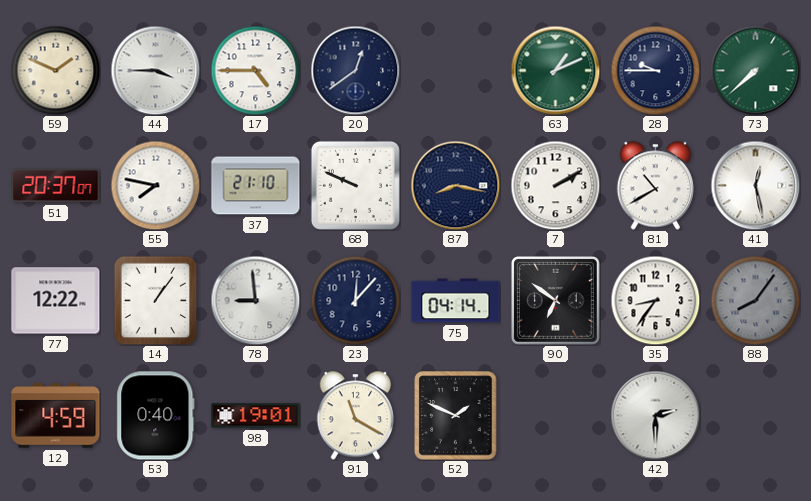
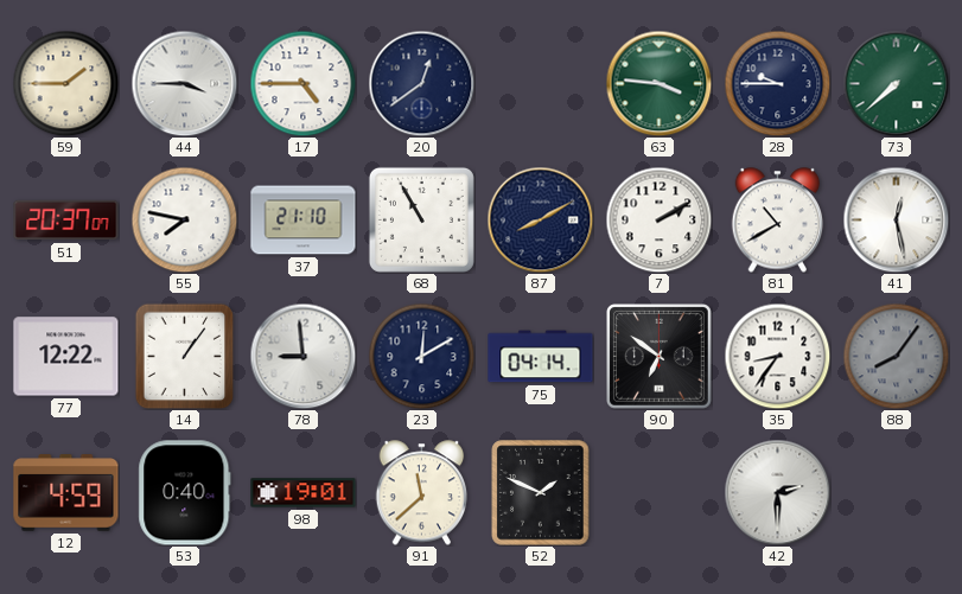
59: 1:49 -> 1:45 (65, 83)
63: 1:11 -> 3:46 (658, 83)
68: 9:49 -> 10:55 (421, 219)
87: 8:17 -> 8:10 (540, 219)
23: 12:07 -> 12:10 (421, 356)
91: 11:20 -> 11:38 (422, 493)
